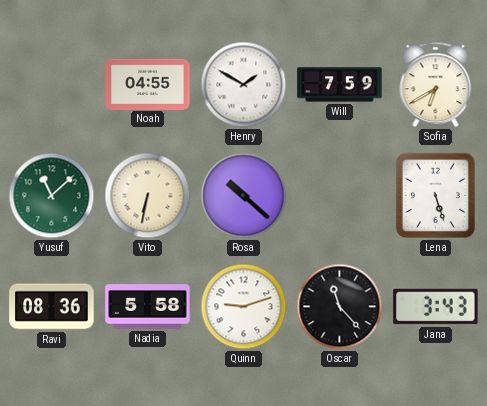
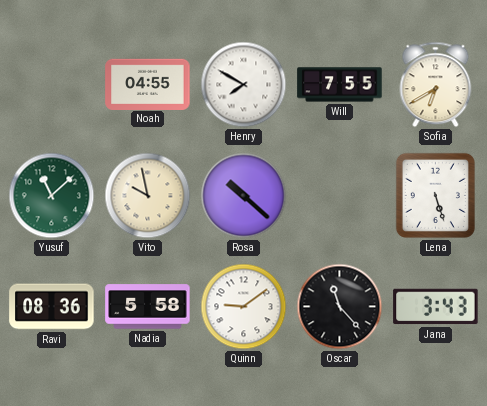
Henry: 1:50 -> 7:50 (244, 85)
Will: 7:59 -> 7:55 (340, 85)
Vito: 6:32 -> 9:58 (148, 196)
Quinn: 9:12 -> 9:09 (244, 307)
